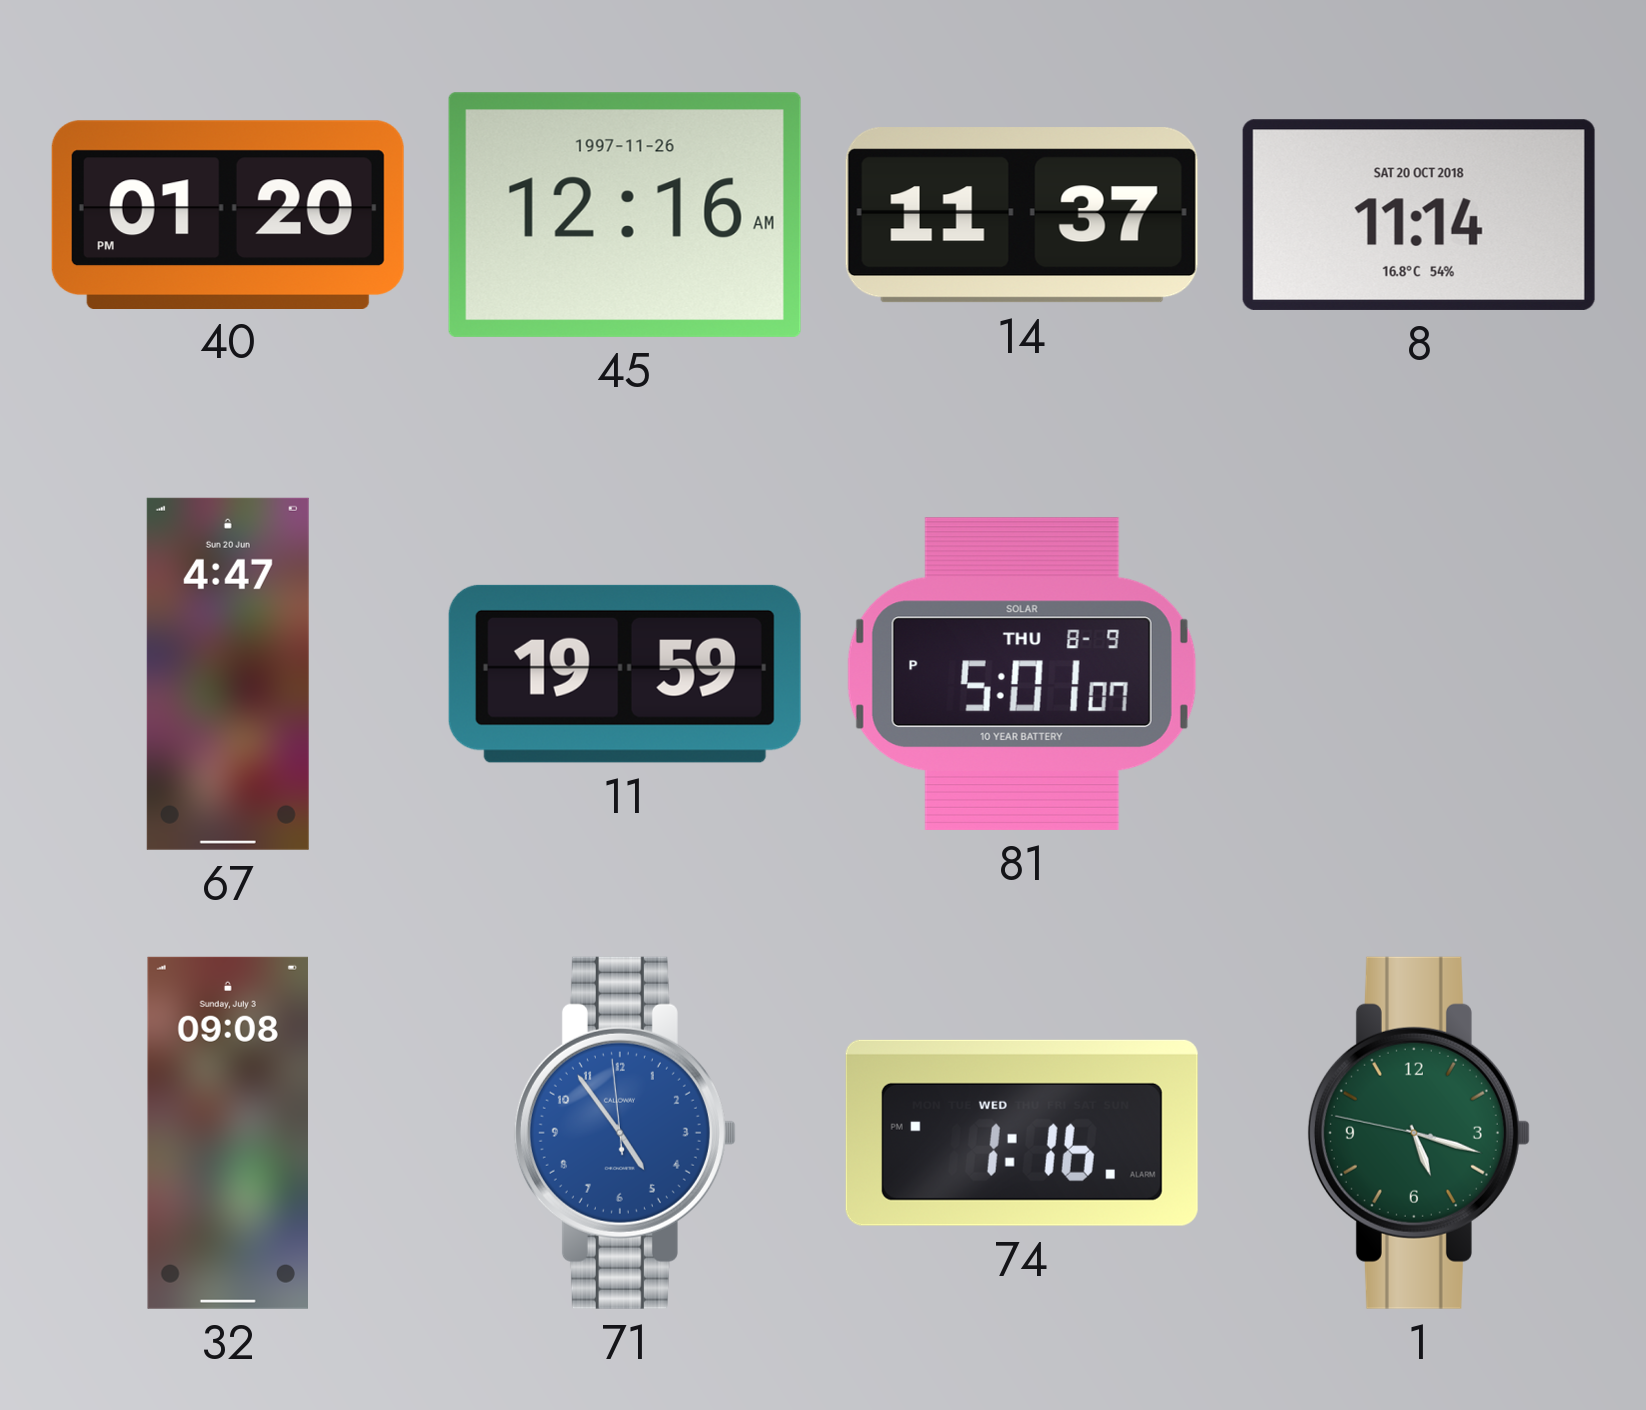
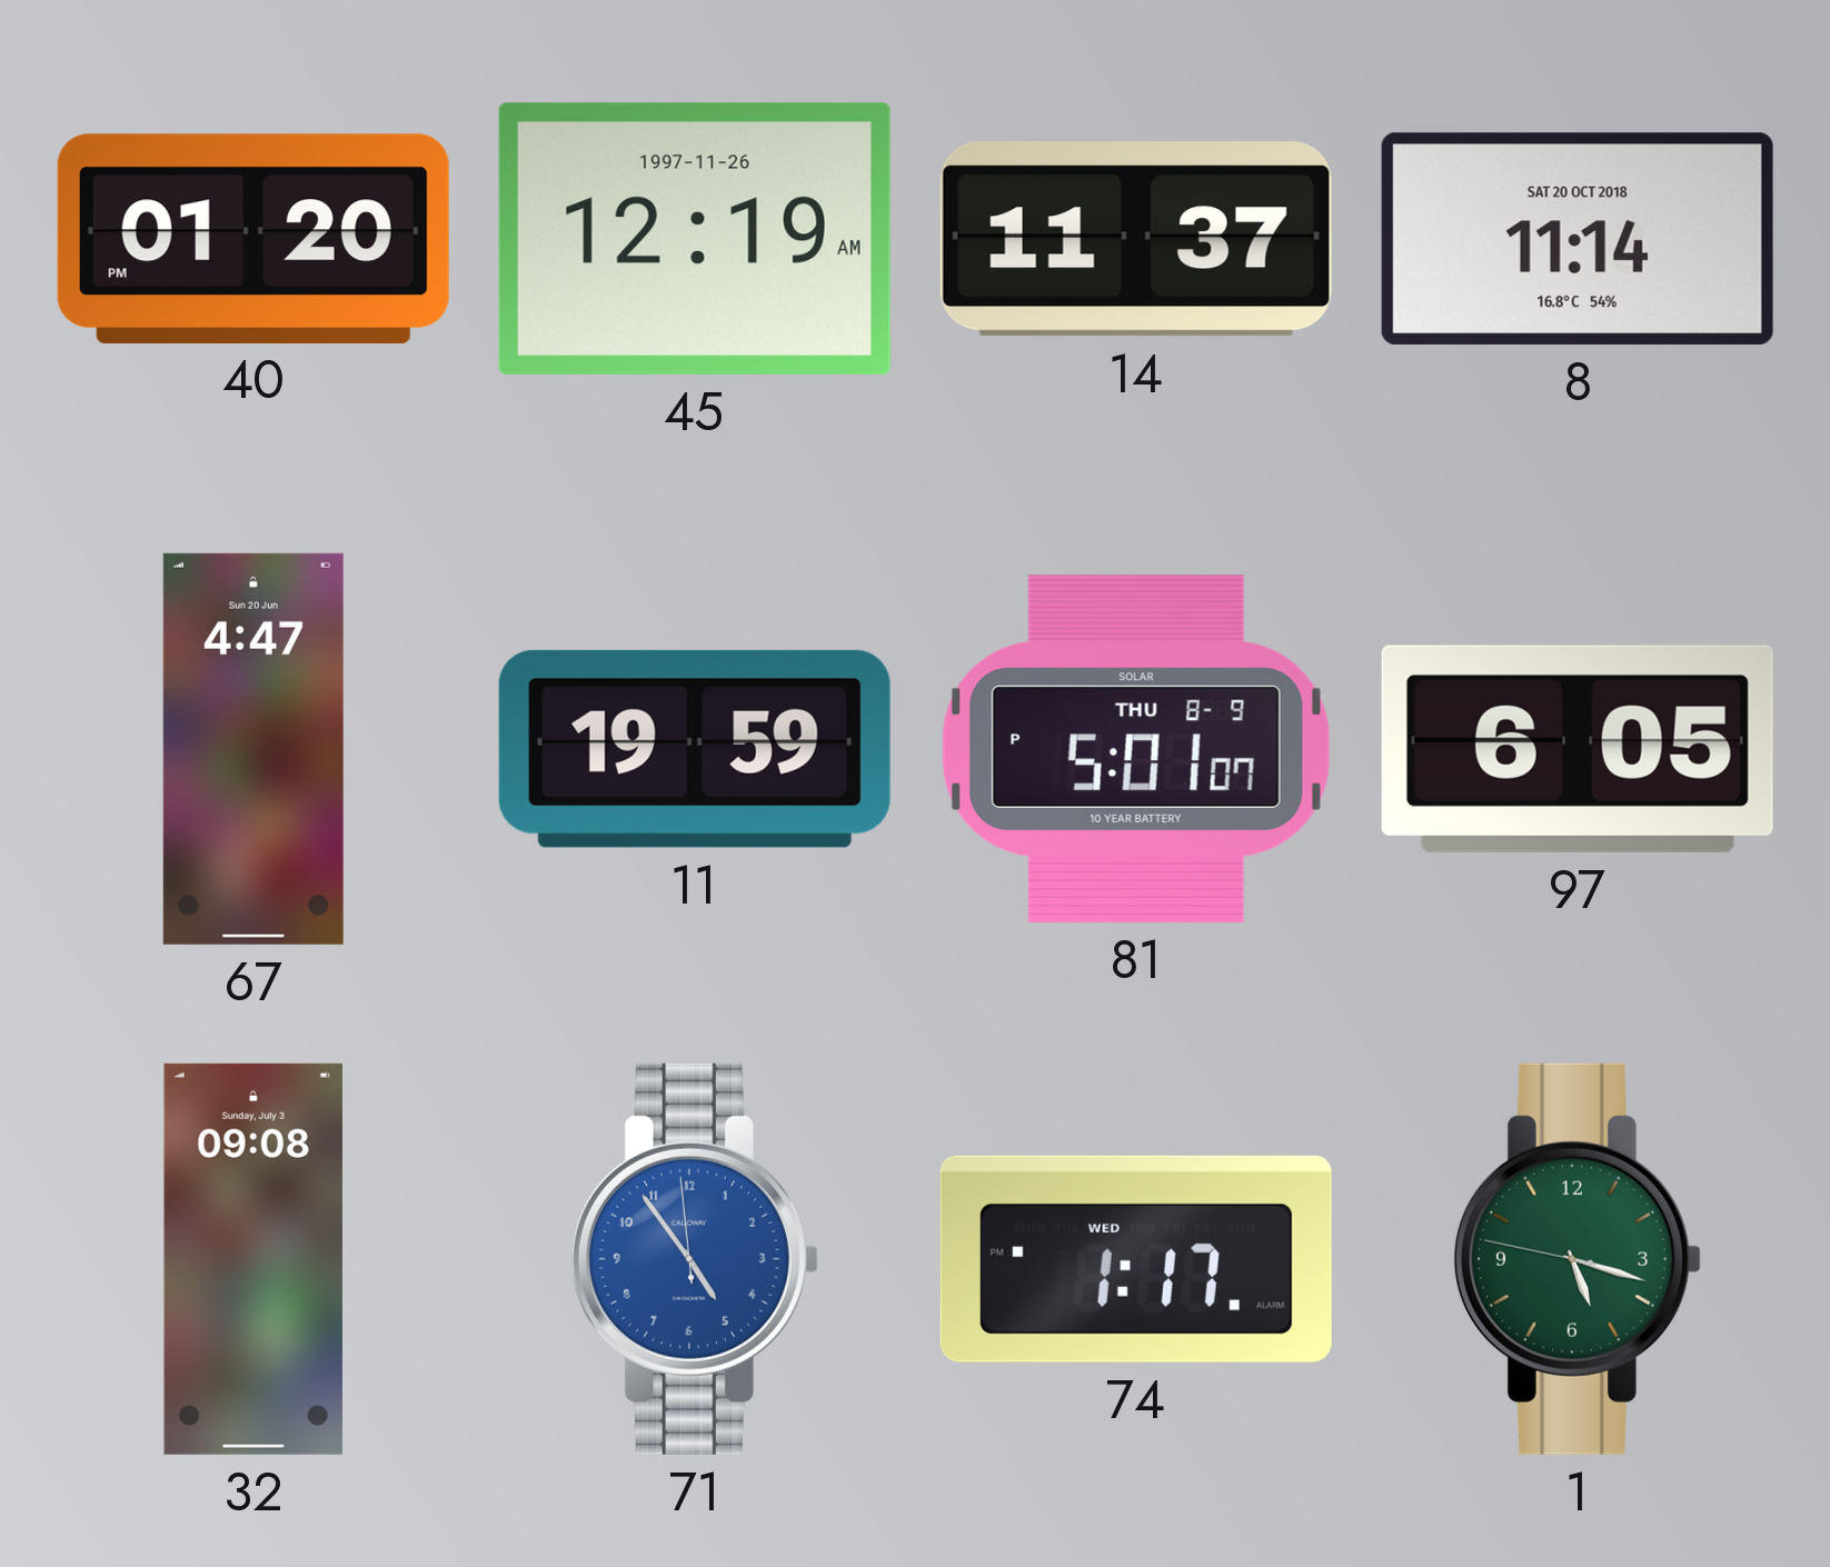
45: 12:16 -> 12:19 (695, 239)
97: none -> 6:05 (1578, 749)
74: 1:16 -> 1:17 (1136, 1259)
